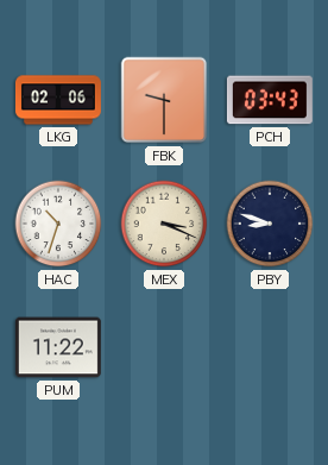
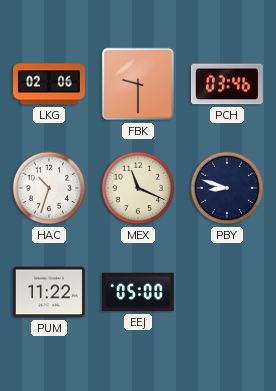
PCH: 03:43 -> 03:46 (227, 84)
MEX: 3:19 -> 11:19 (138, 188)
EEJ: none -> 05:00 (138, 292)
